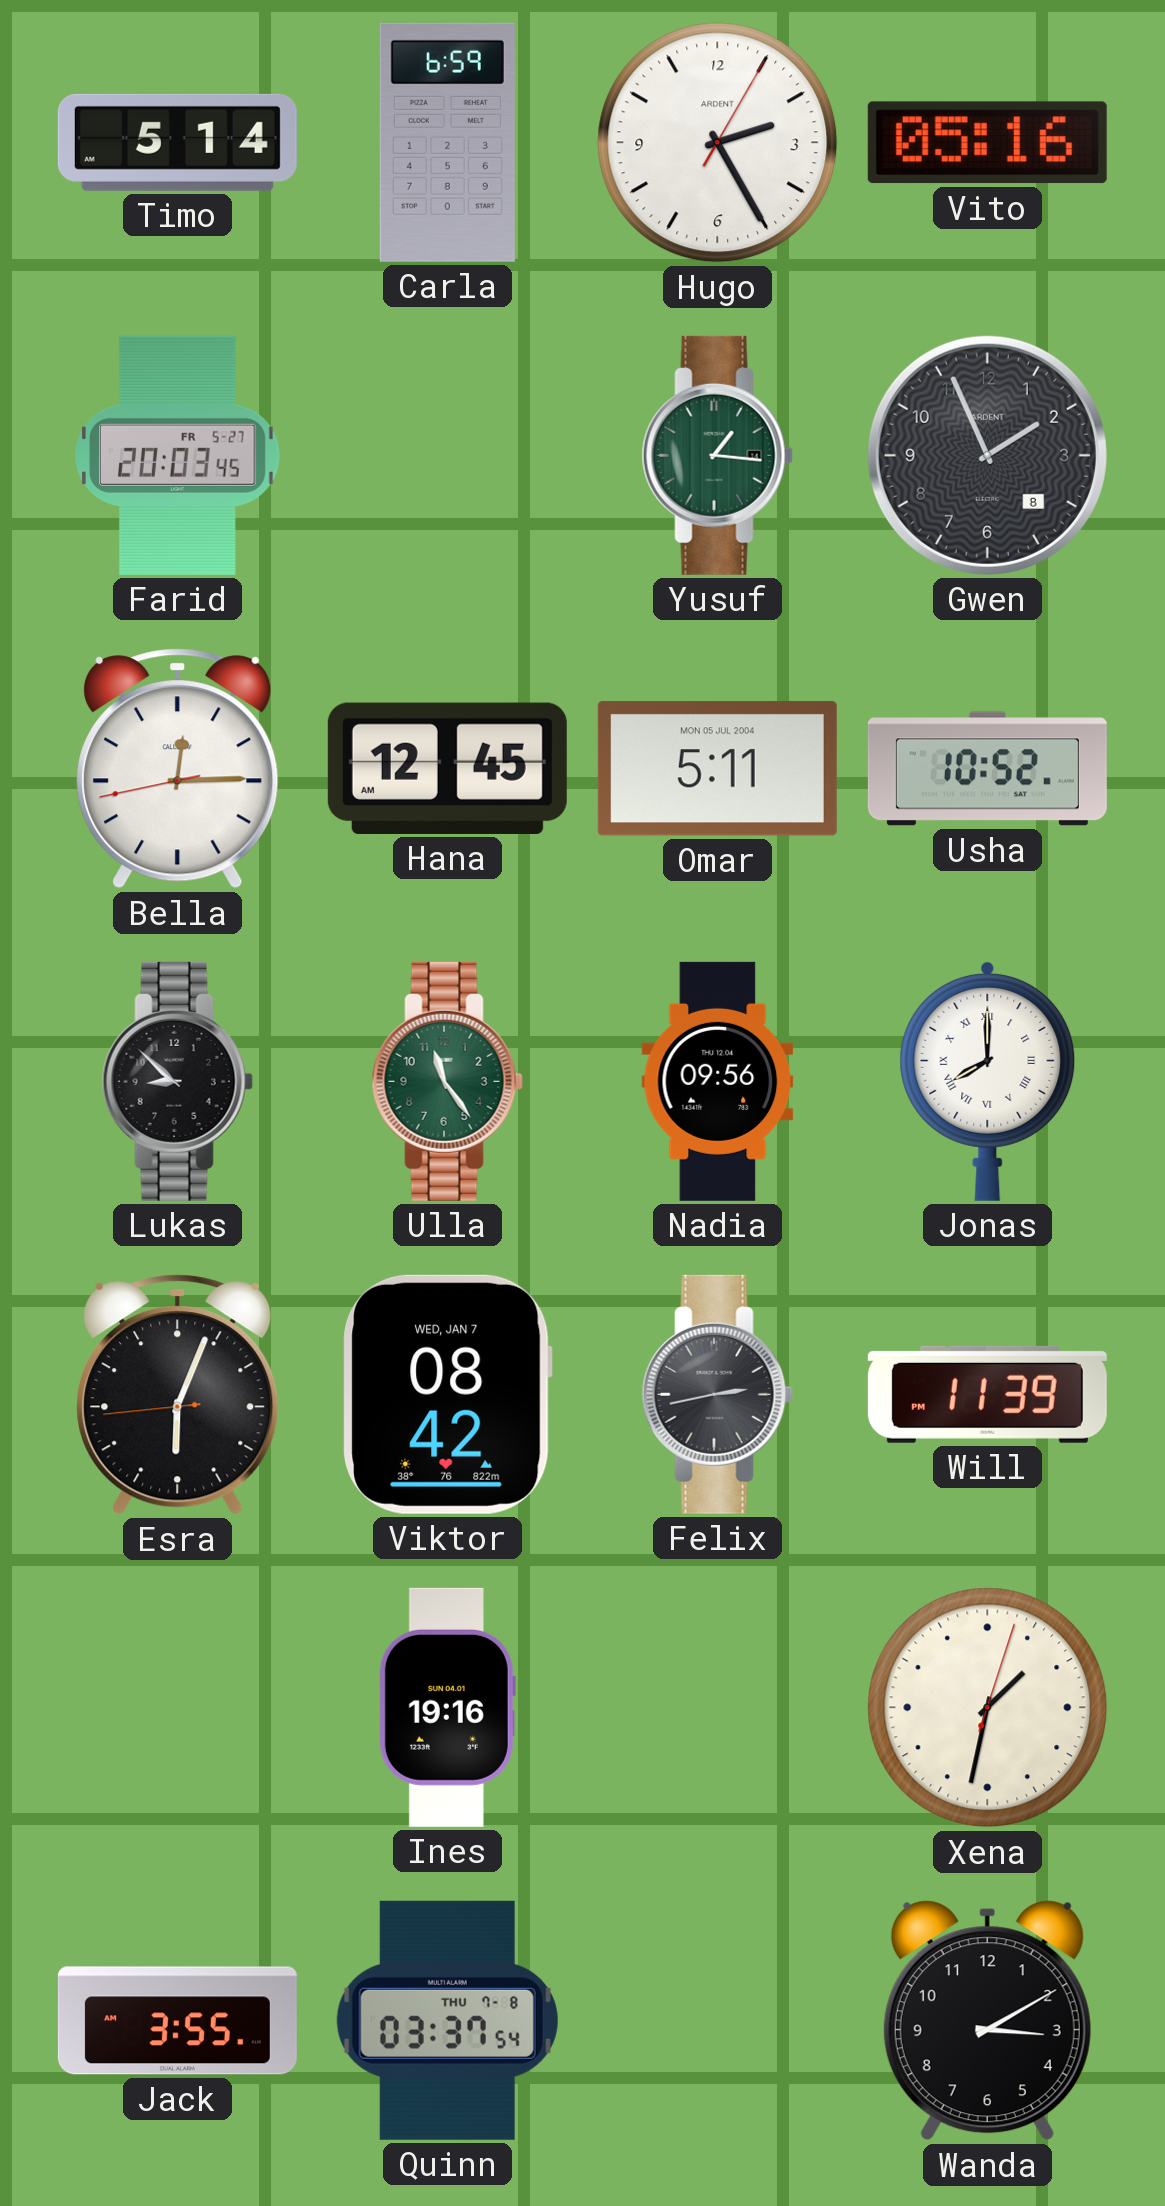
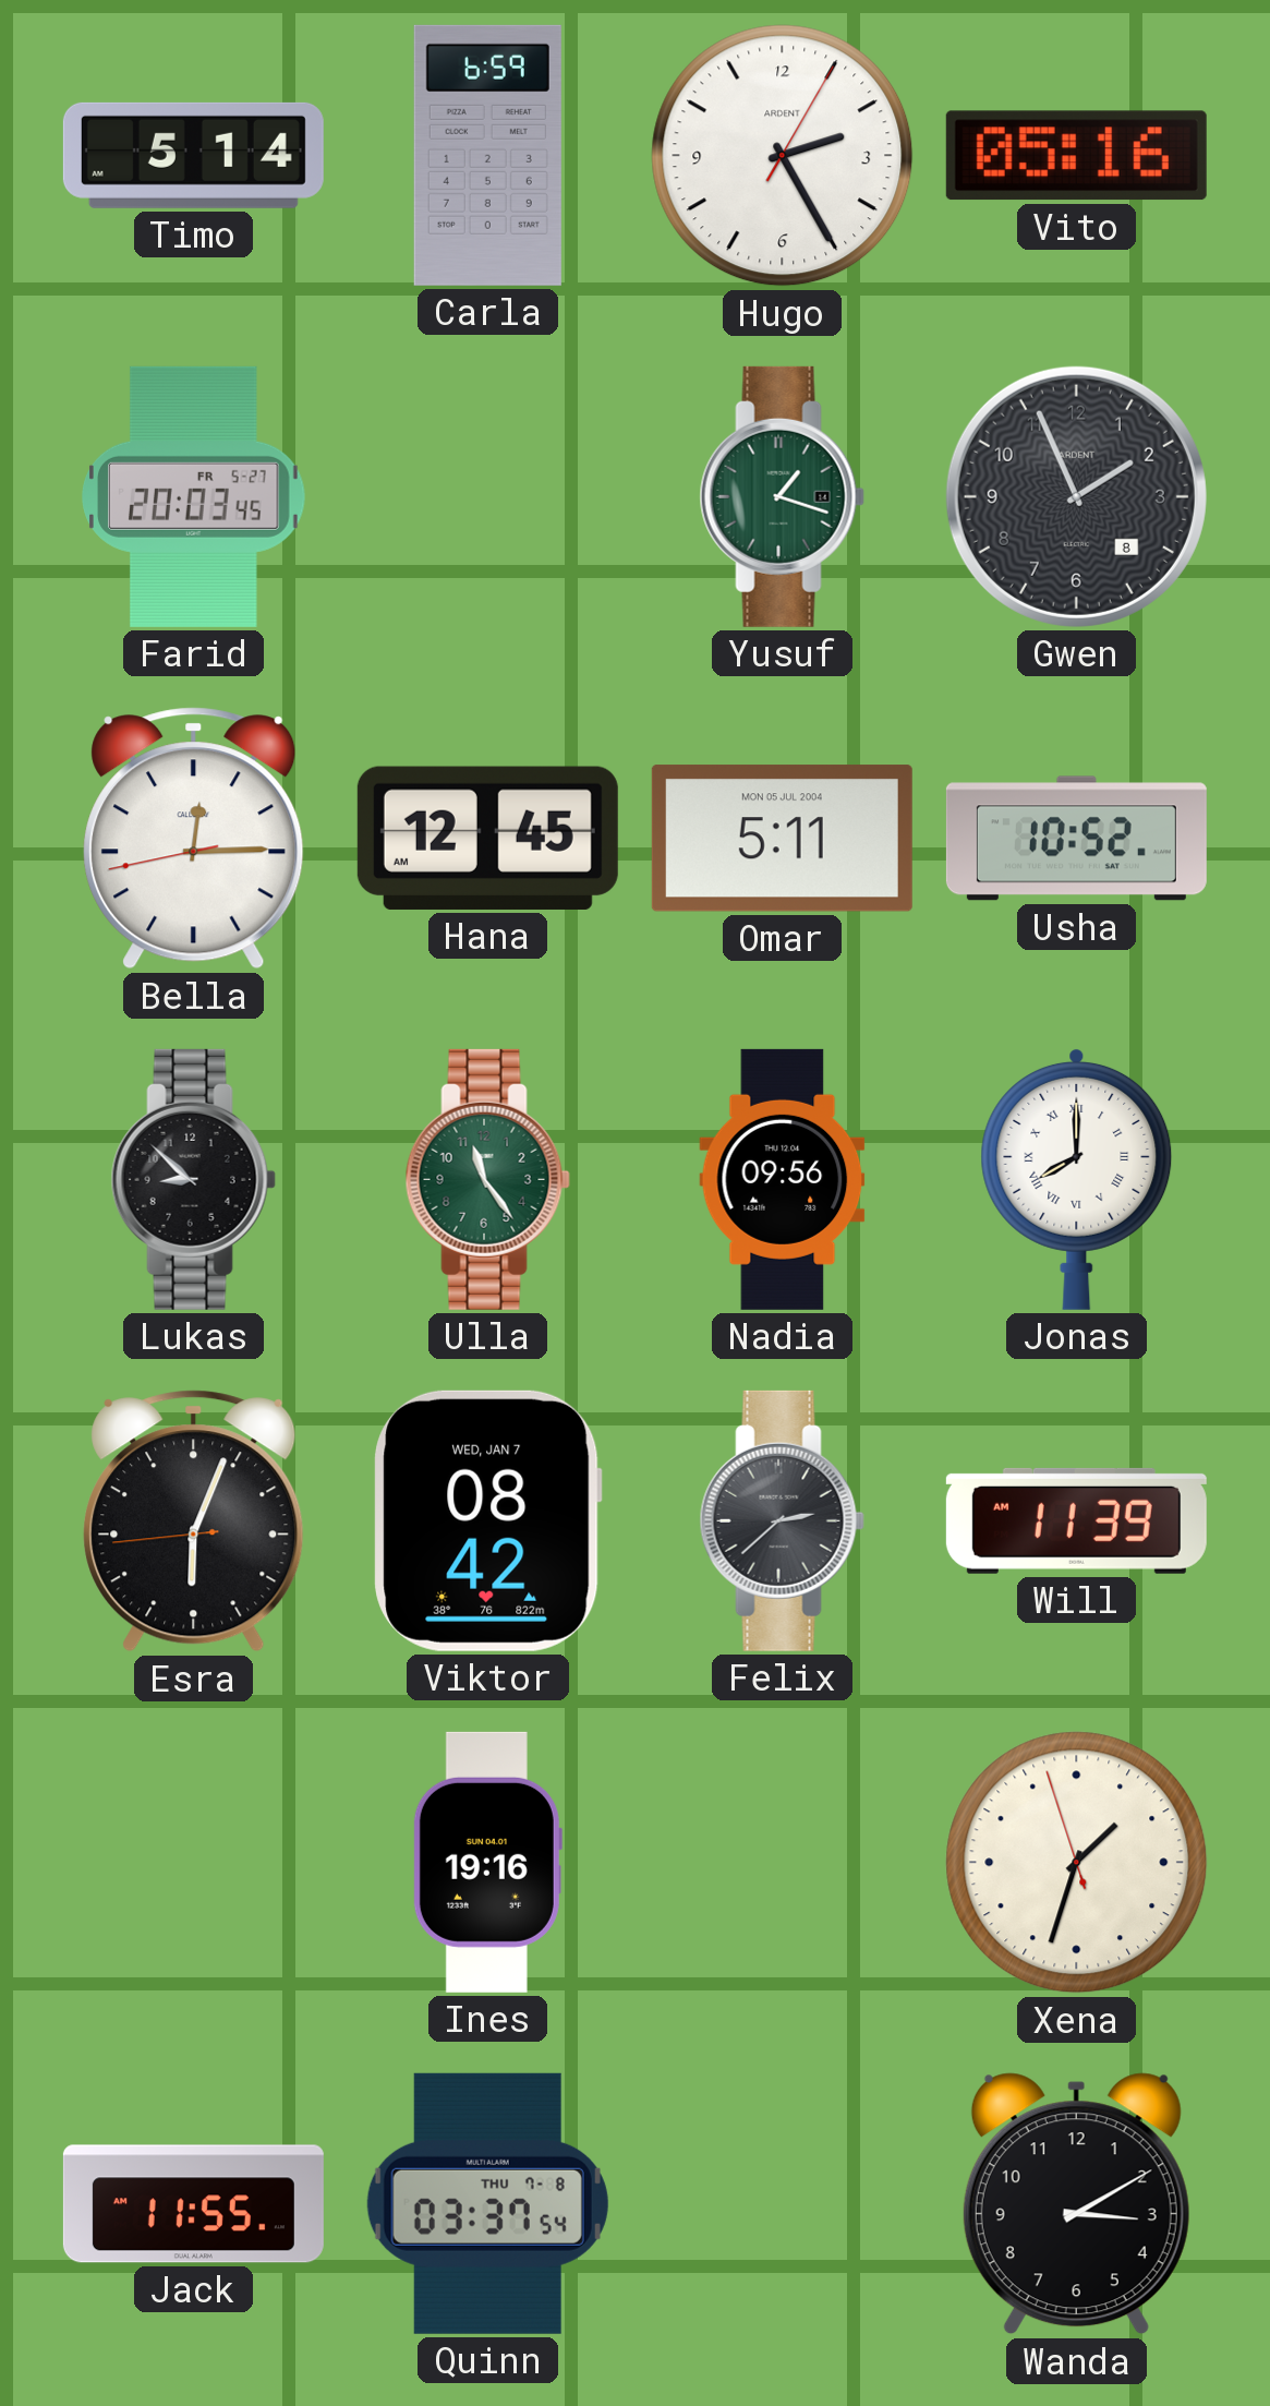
Yusuf: 1:16 -> 1:18 (782, 496)
Felix: 2:43 -> 2:38 (782, 1520)
Will: 11:39 PM -> 11:39 AM (1076, 1520)
Xena: 1:32:03 -> 1:32:57 (1077, 1863)
Jack: 3:55 -> 11:55 (193, 2204)
